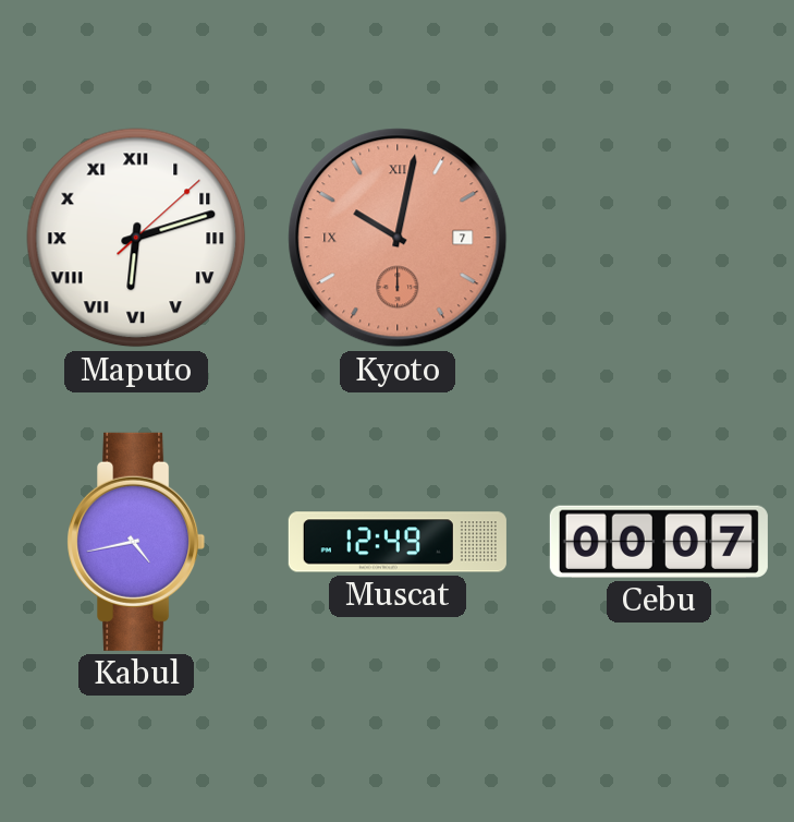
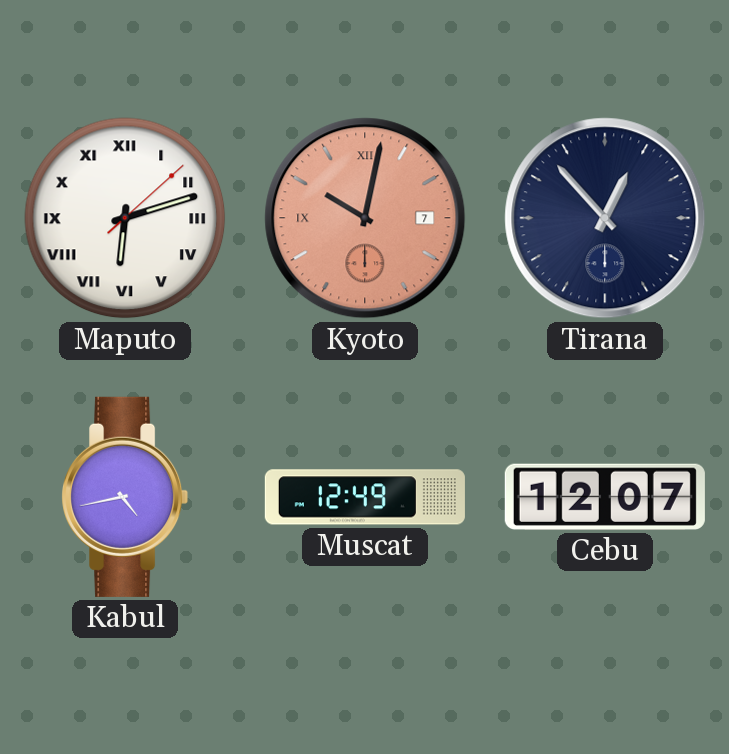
Tirana: none -> 12:53 (605, 218)
Cebu: 00:07 -> 12:07 (605, 497)
